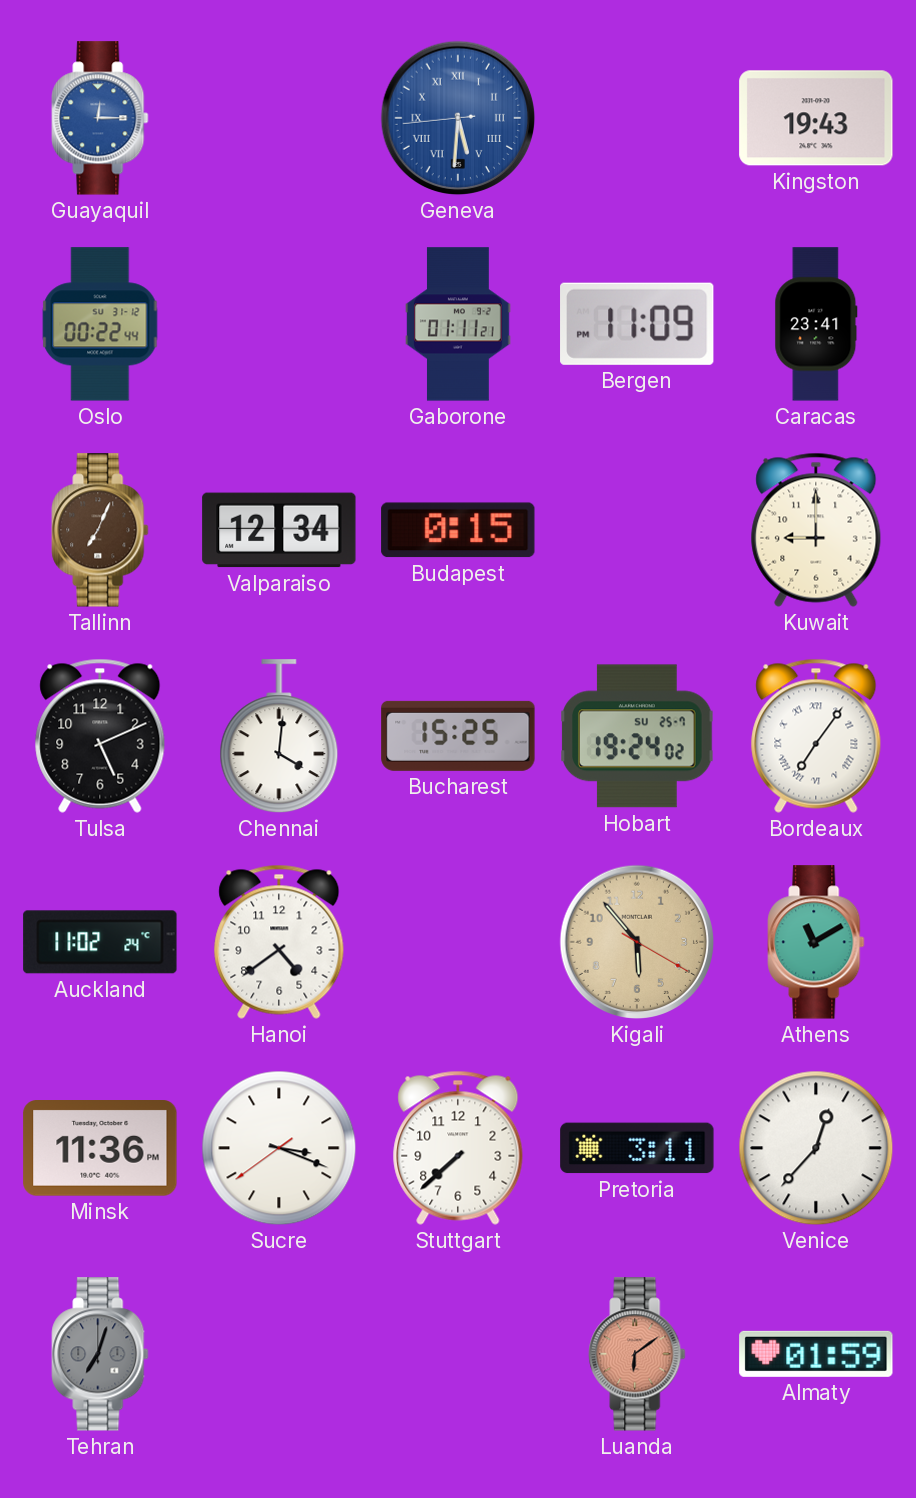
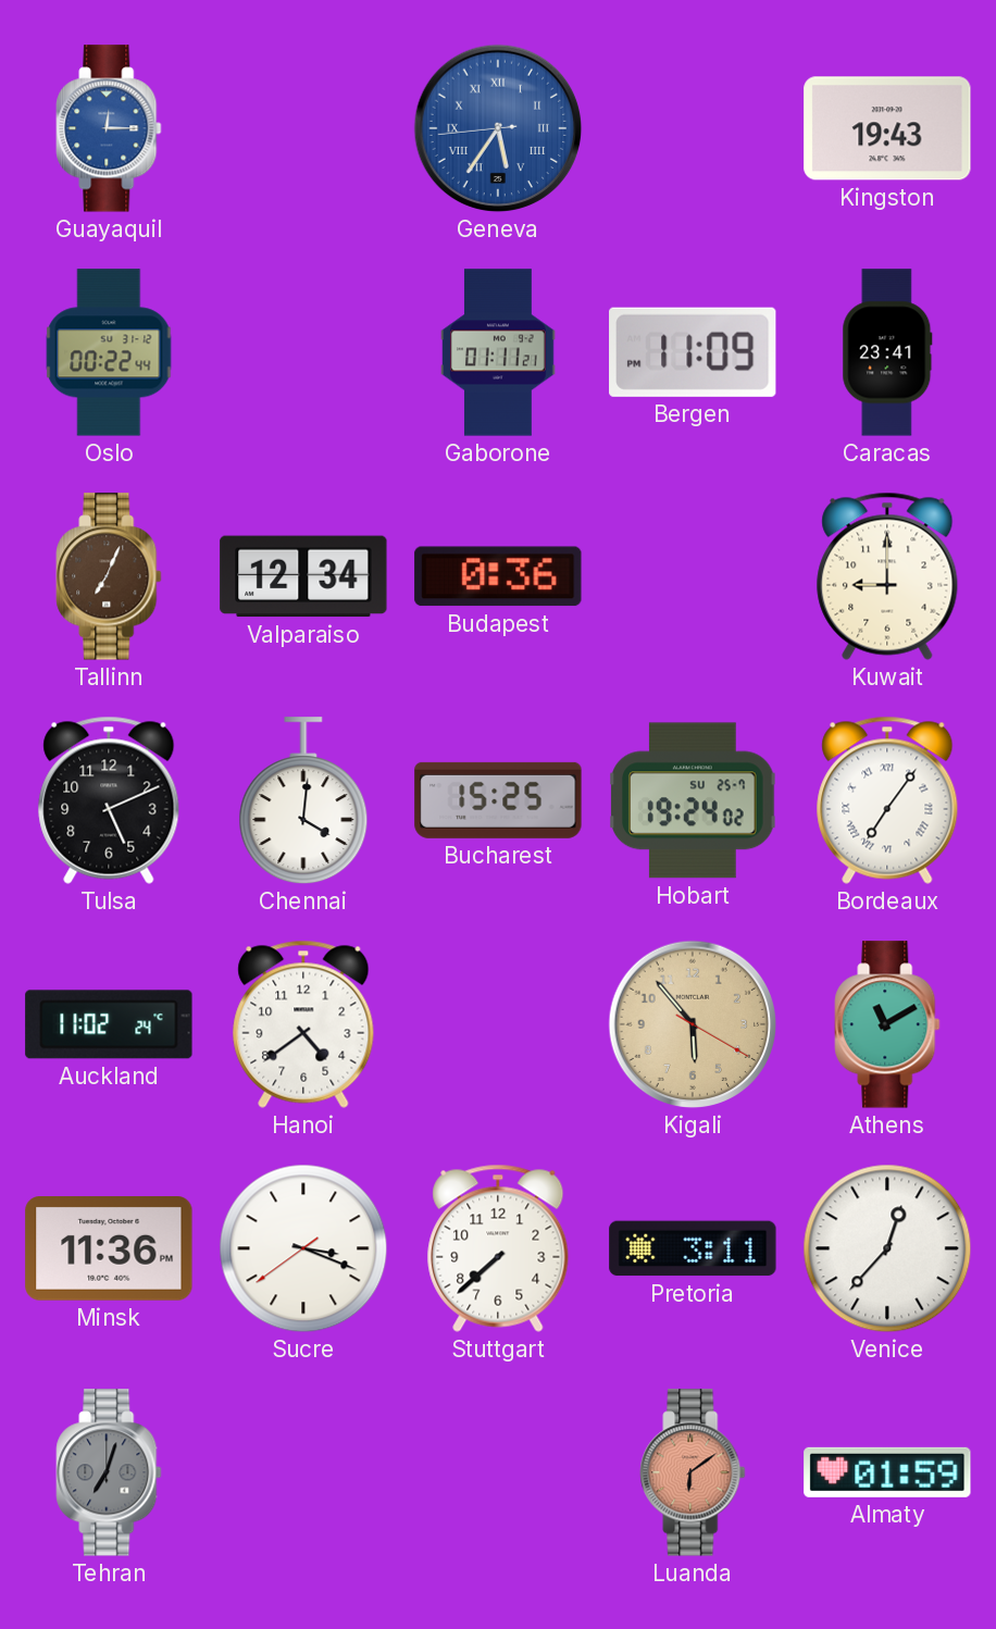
Geneva: 5:30 -> 5:35 (498, 128)
Budapest: 0:15 -> 0:36 (498, 576)
